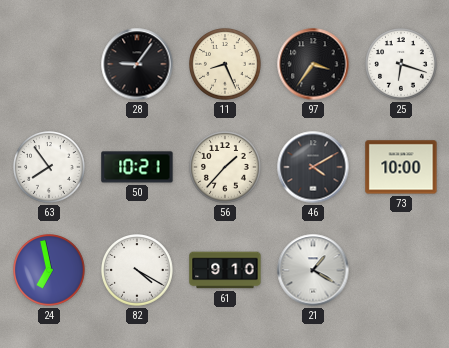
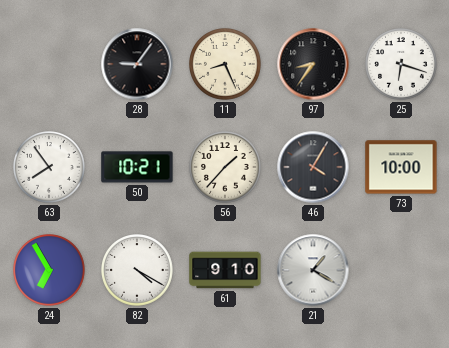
97: 3:36 -> 8:36 (313, 64)
46: 4:10 -> 4:05 (313, 167)
24: 6:58 -> 6:55 (50, 271)
